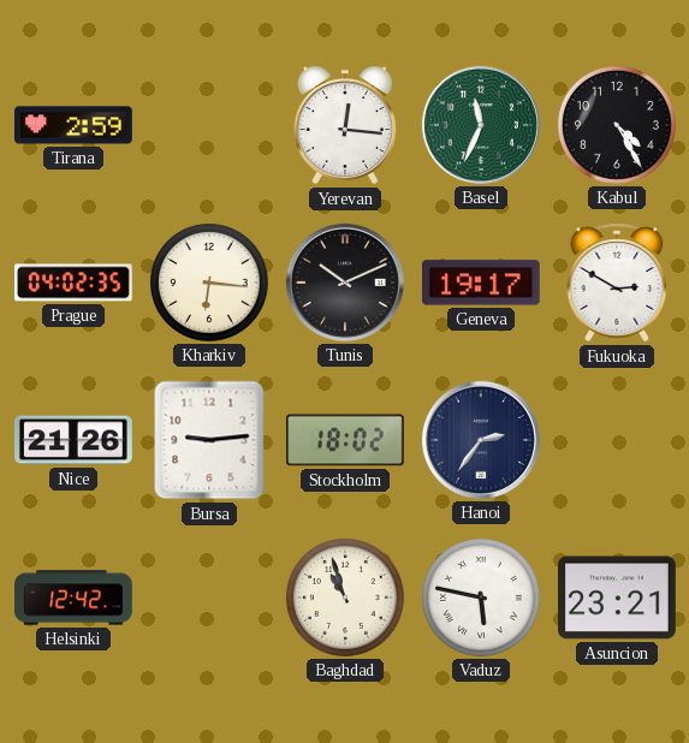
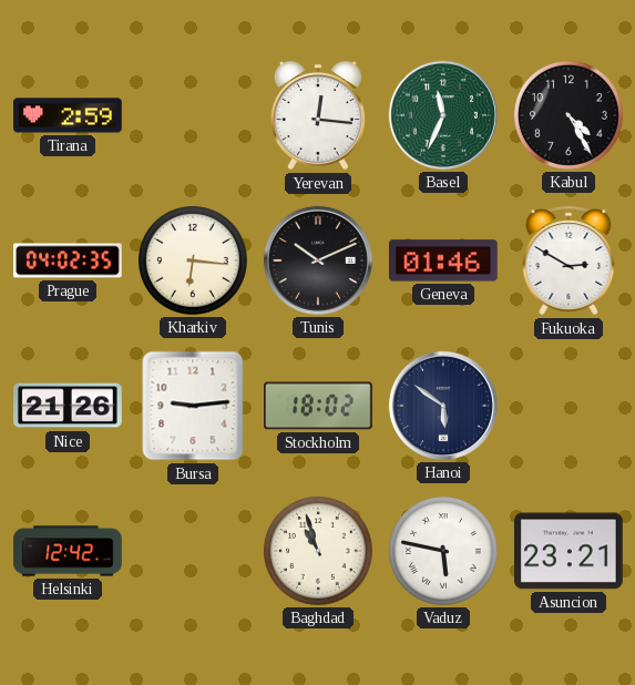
Geneva: 19:17 -> 01:46 (443, 260)
Hanoi: 2:36 -> 5:51 (443, 406)
